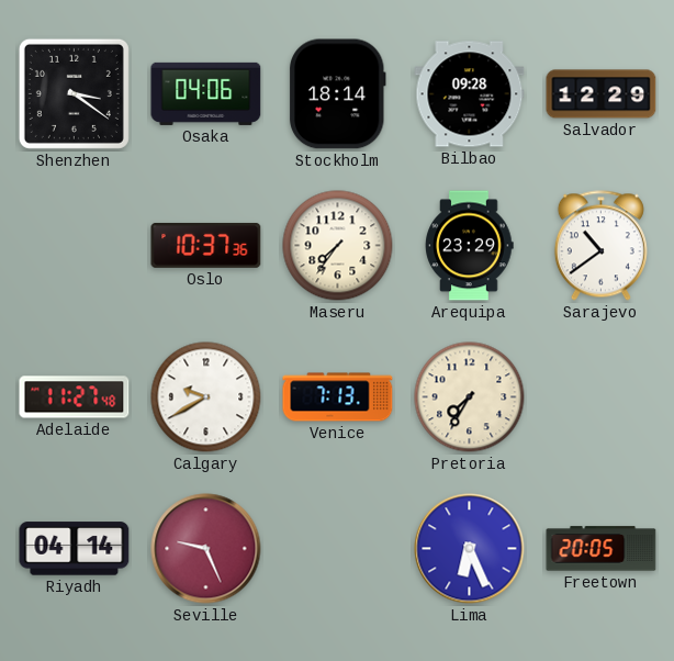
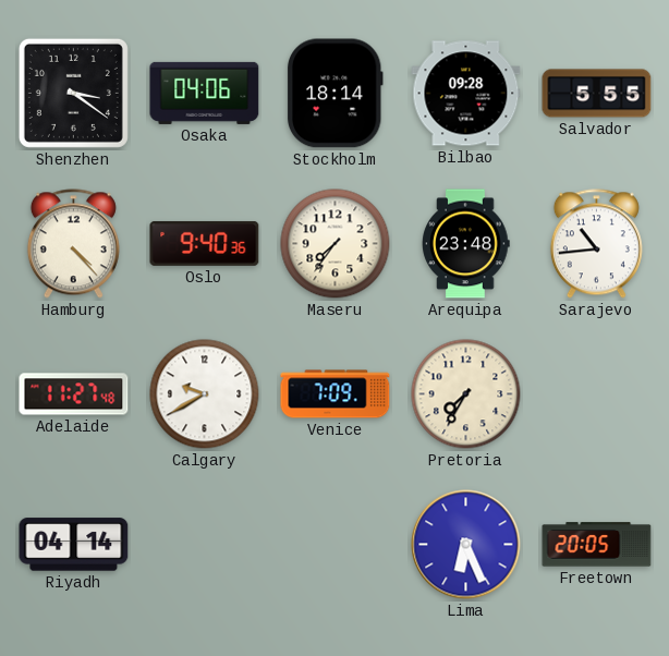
Salvador: 12:29 -> 5:55 (597, 94)
Hamburg: none -> 4:23 (73, 244)
Oslo: 10:37 -> 9:40 (205, 243)
Arequipa: 23:29 -> 23:48 (466, 244)
Sarajevo: 10:39 -> 10:44 (596, 244)
Venice: 7:13 -> 7:09 (336, 394)
Seville: 9:26 -> none (206, 549)
